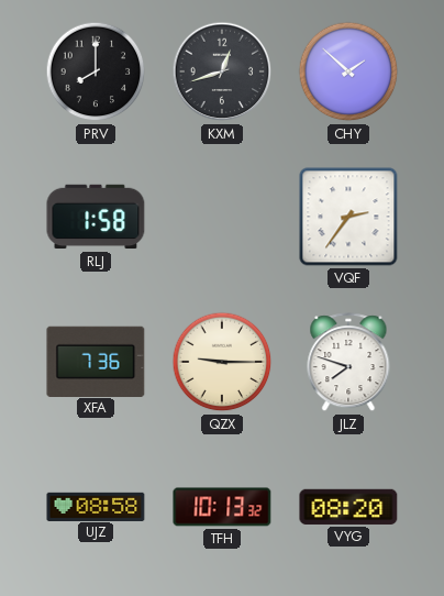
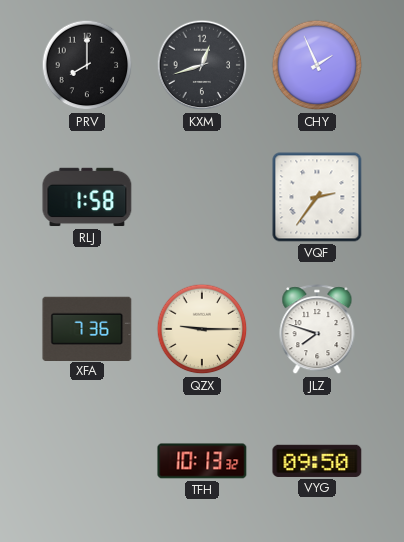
CHY: 1:52 -> 1:56 (317, 65)
UJZ: 08:58 -> none (96, 506)
VYG: 08:20 -> 09:50 (317, 461)
